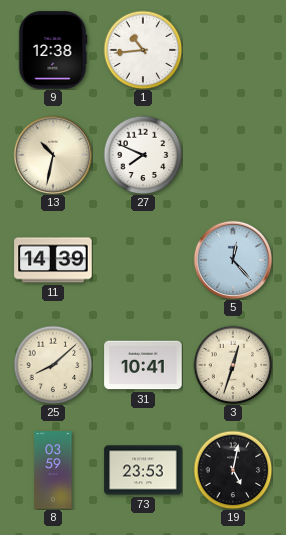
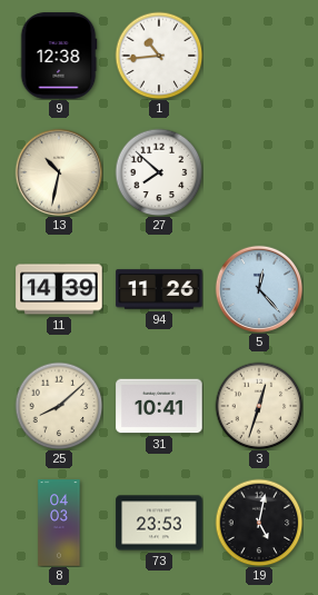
27: 7:49 -> 7:52 (159, 172)
94: none -> 11:26 (159, 289)
8: 03:59 -> 04:03 (59, 523)
